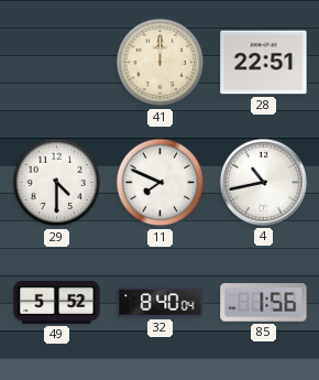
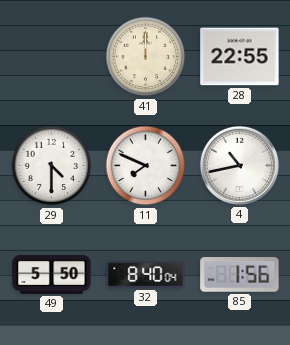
28: 22:51 -> 22:55 (240, 57)
49: 5:52 -> 5:50 (52, 274)
